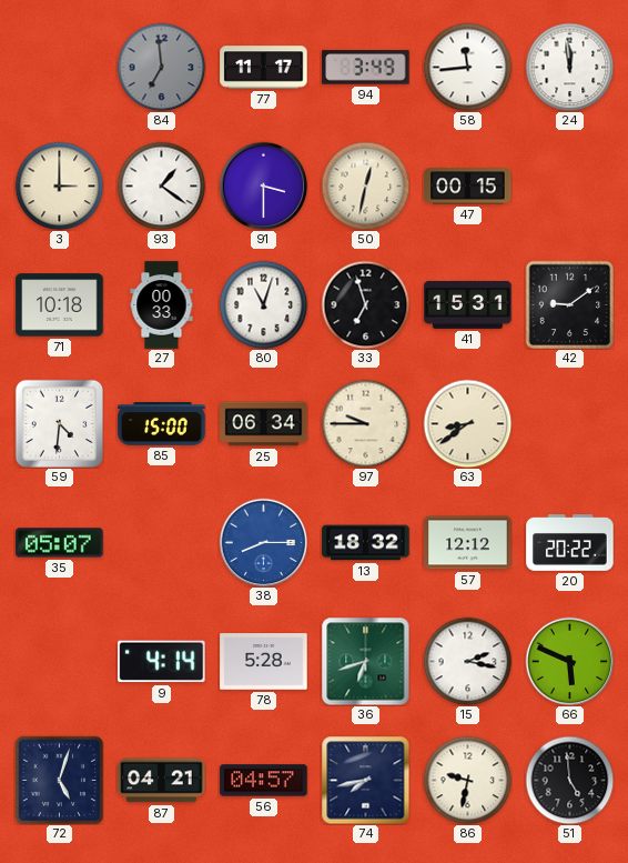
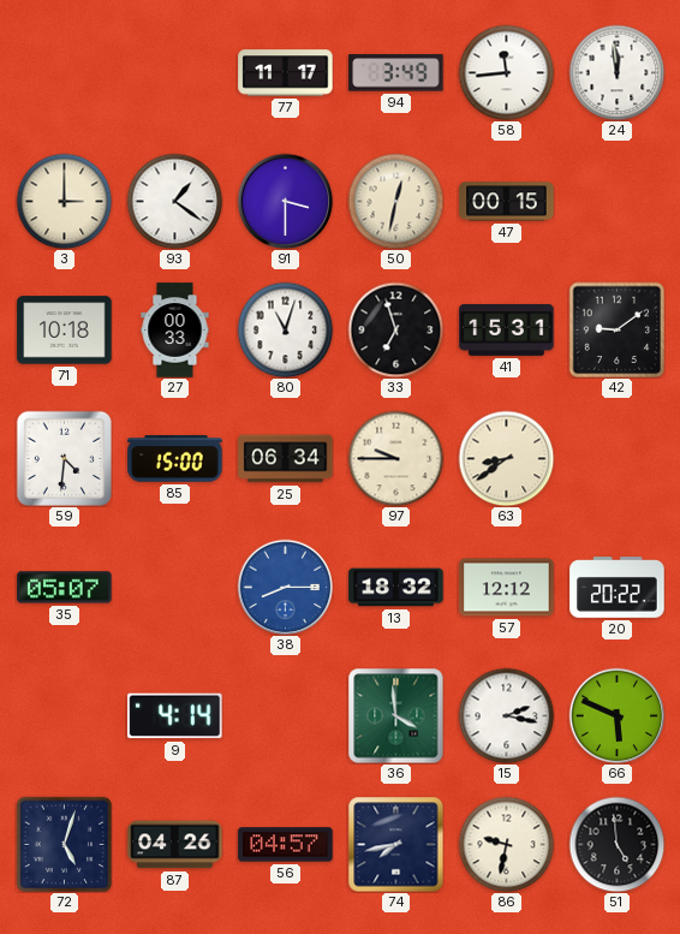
84: 6:59 -> none (161, 67)
78: 5:28 -> none (264, 662)
36: 6:42 -> 3:59 (395, 715)
87: 04:21 -> 04:26 (175, 845)
